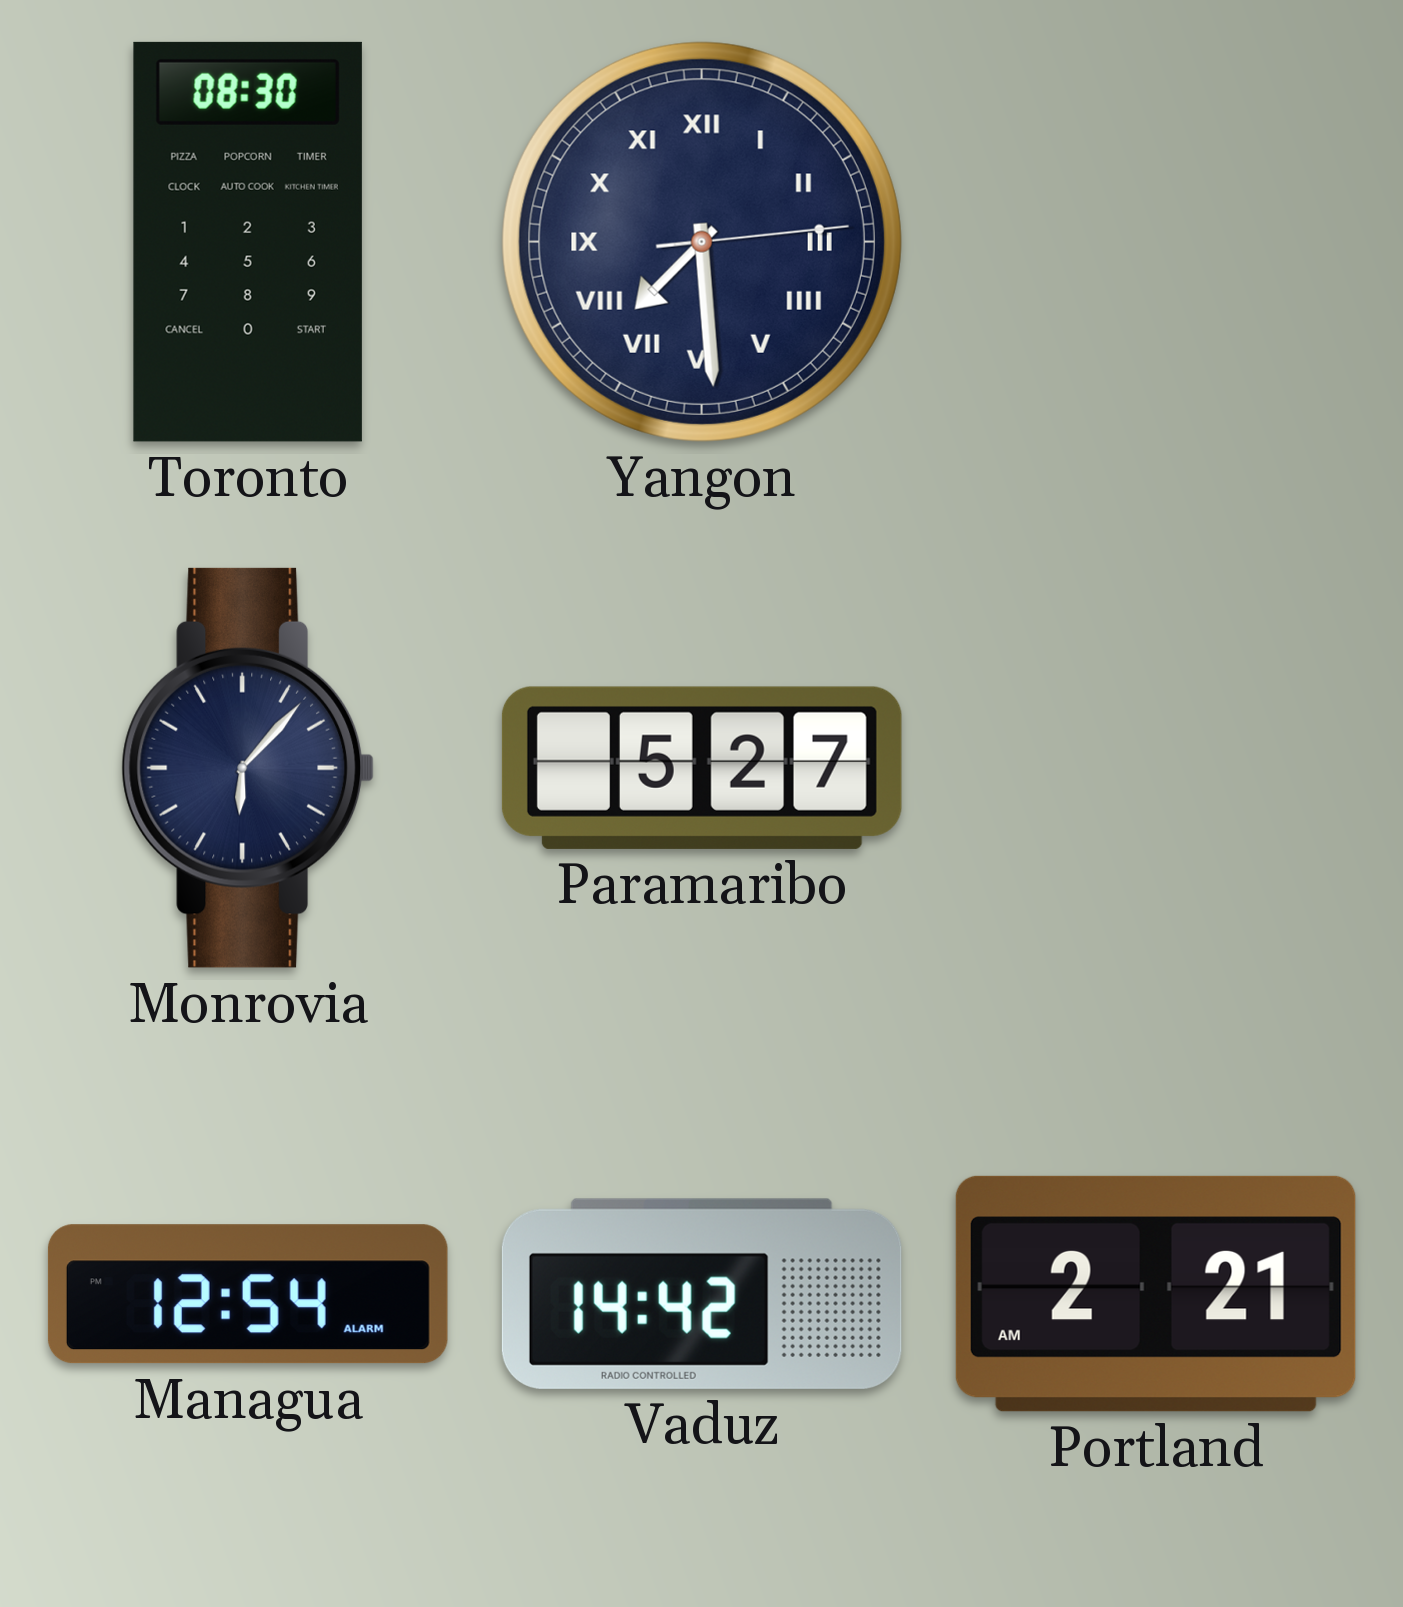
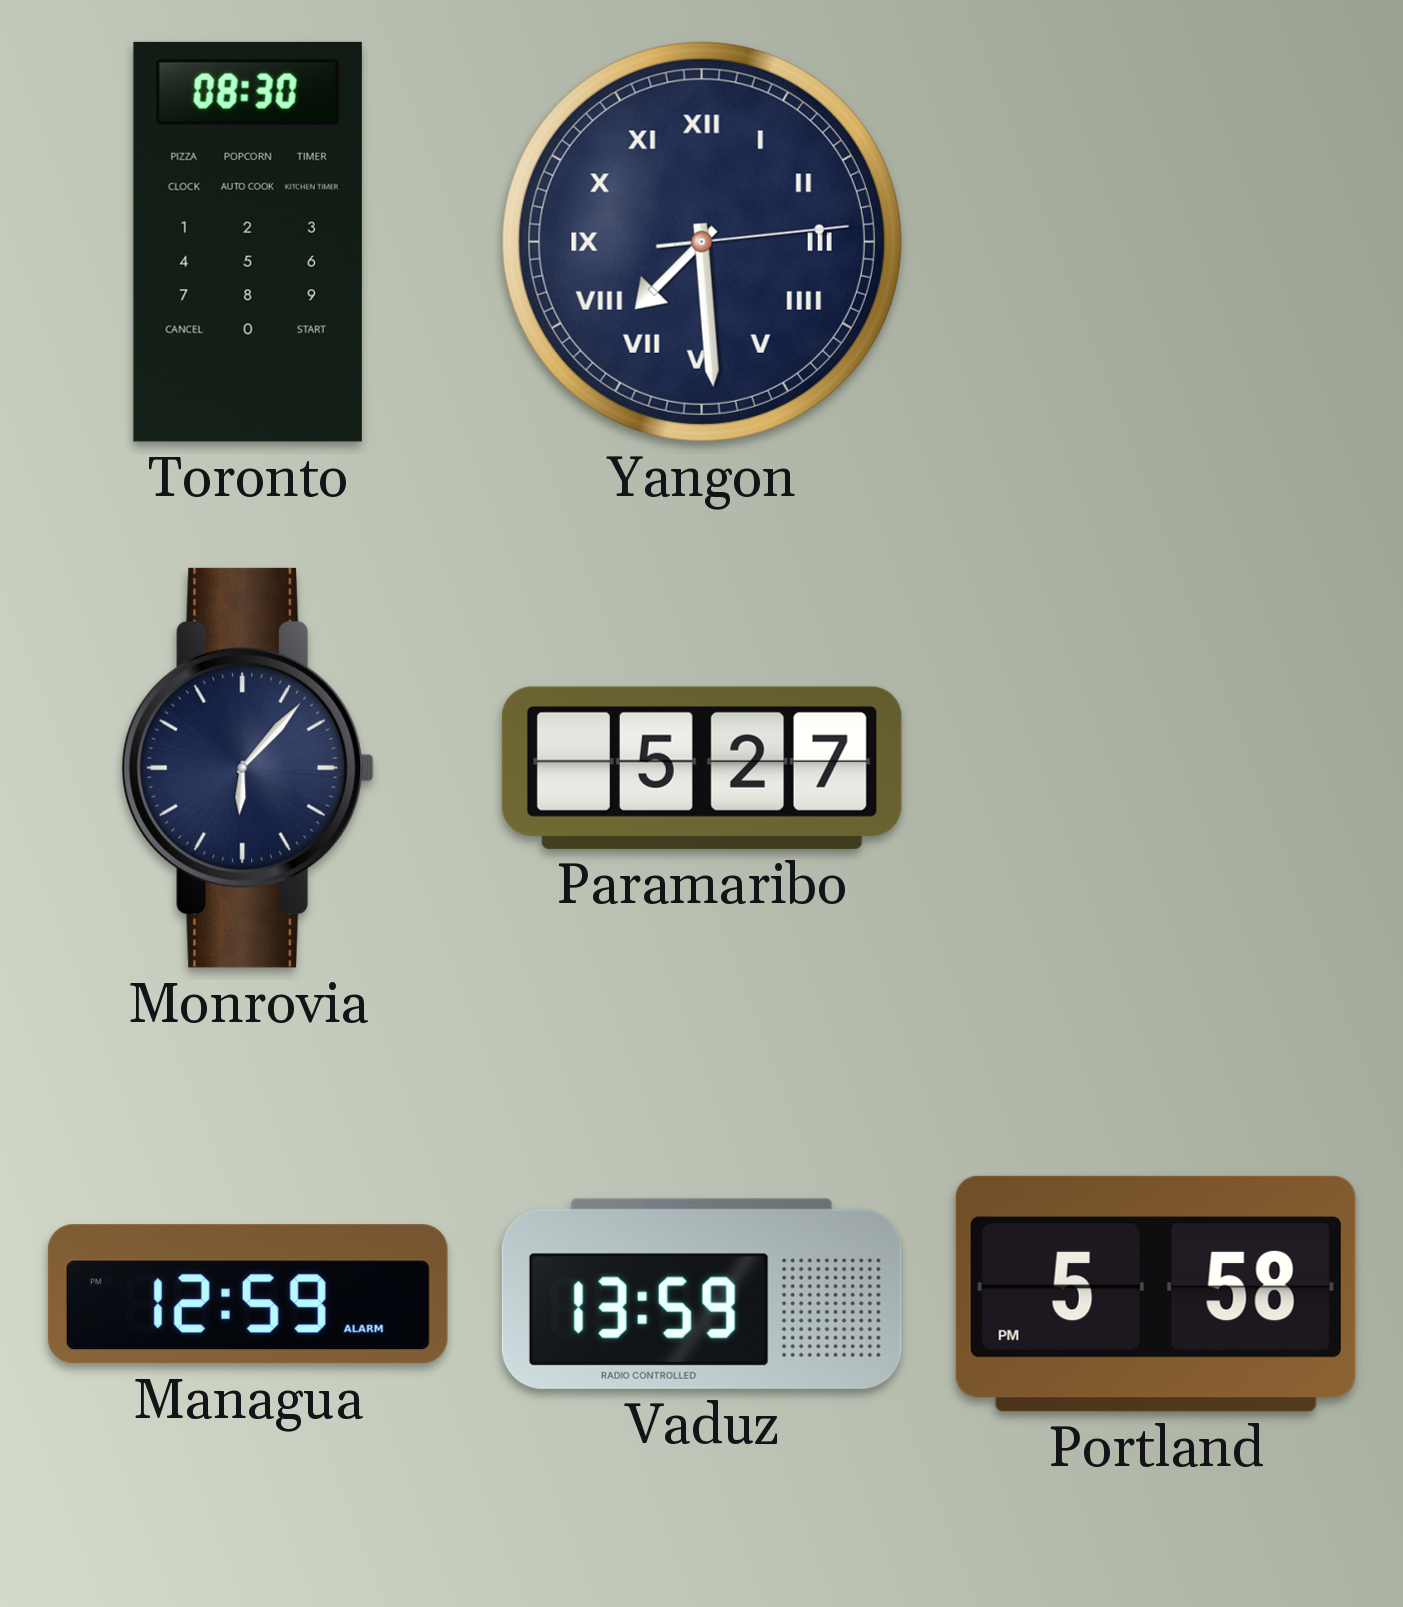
Managua: 12:54 -> 12:59 (248, 1294)
Vaduz: 14:42 -> 13:59 (702, 1294)
Portland: 2:21 -> 5:58 (1156, 1294)
